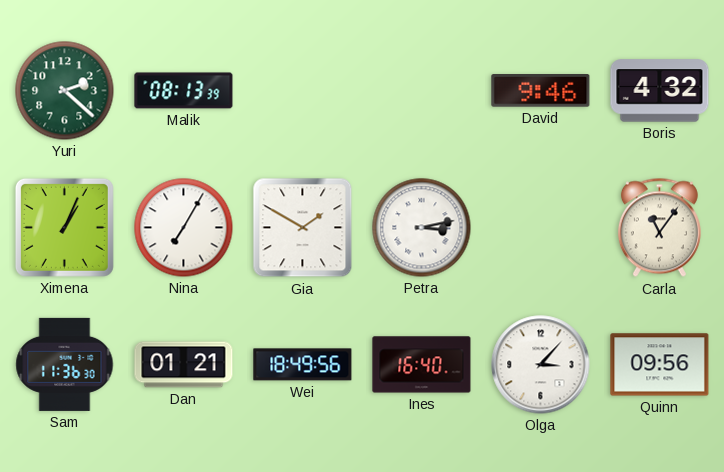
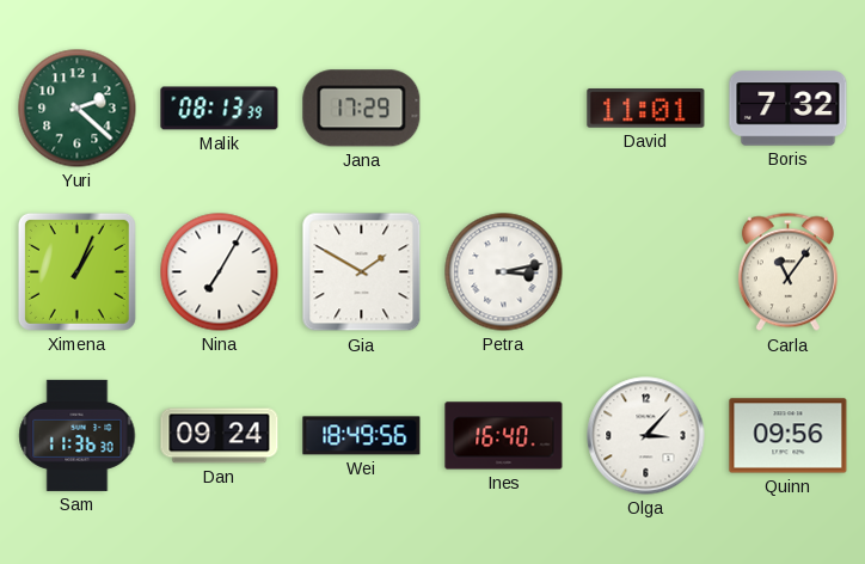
Jana: none -> 17:29 (362, 109)
David: 9:46 -> 11:01 (646, 109)
Boris: 4:32 -> 7:32 (789, 109)
Dan: 01:21 -> 09:24 (220, 436)
